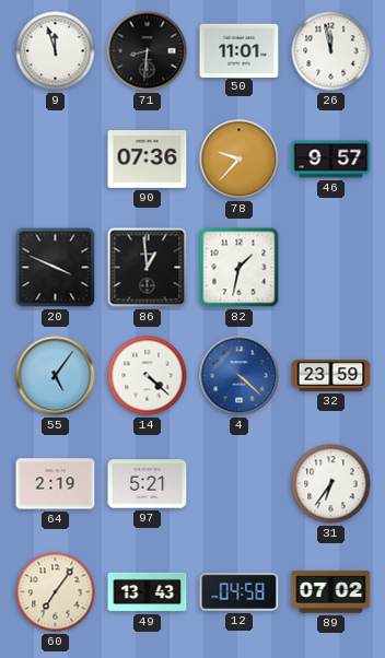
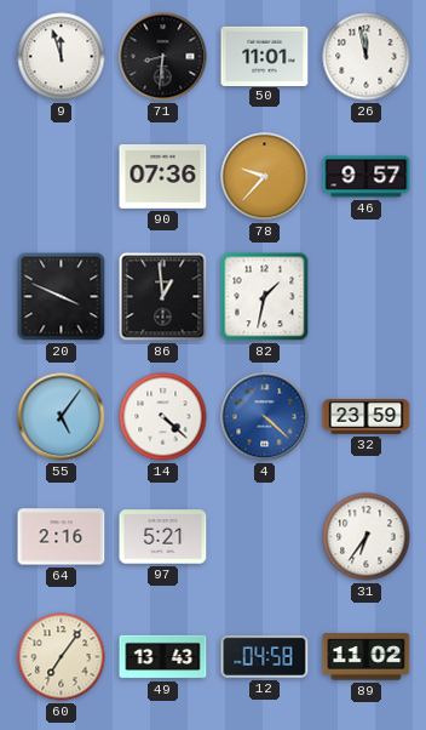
64: 2:19 -> 2:16 (62, 537)
89: 07:02 -> 11:02 (367, 657)
